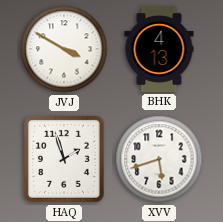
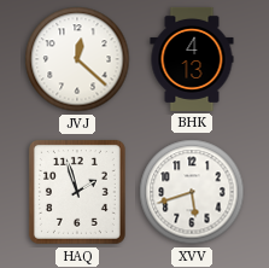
JVJ: 3:50 -> 12:22 (77, 59)
